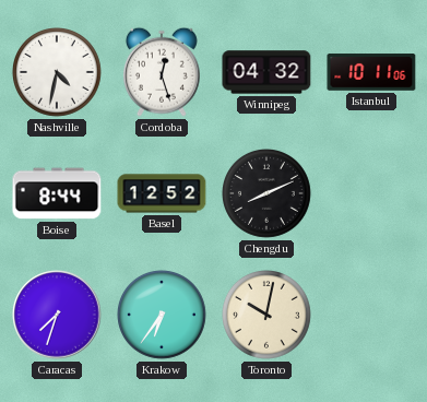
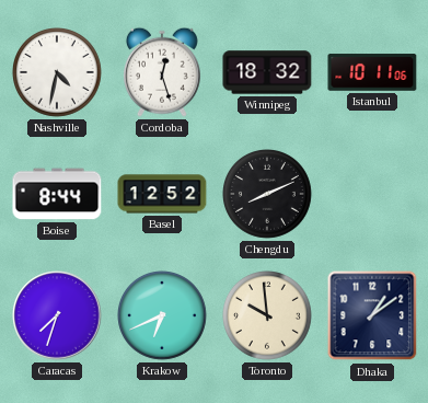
Winnipeg: 04:32 -> 18:32 (267, 72)
Krakow: 6:36 -> 6:41 (163, 316)
Toronto: 10:02 -> 9:59 (268, 316)
Dhaka: none -> 1:09 (372, 315)
